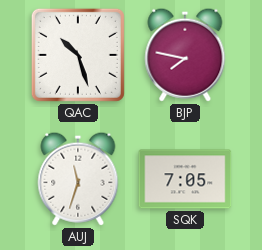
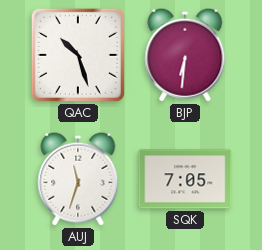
BJP: 7:47 -> 6:31 (185, 55)
